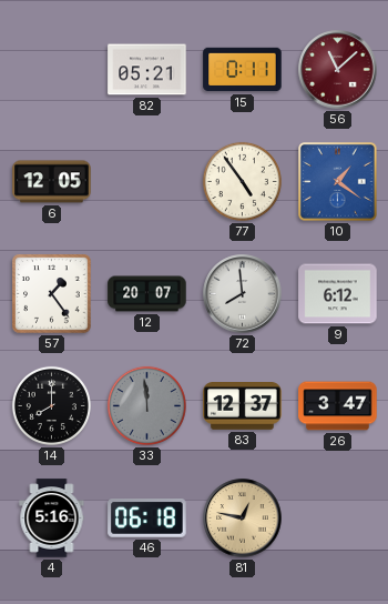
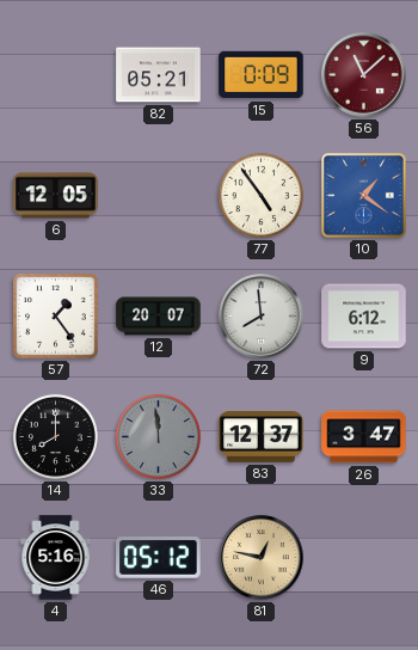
15: 0:11 -> 0:09 (262, 75)
46: 06:18 -> 05:12 (159, 558)
